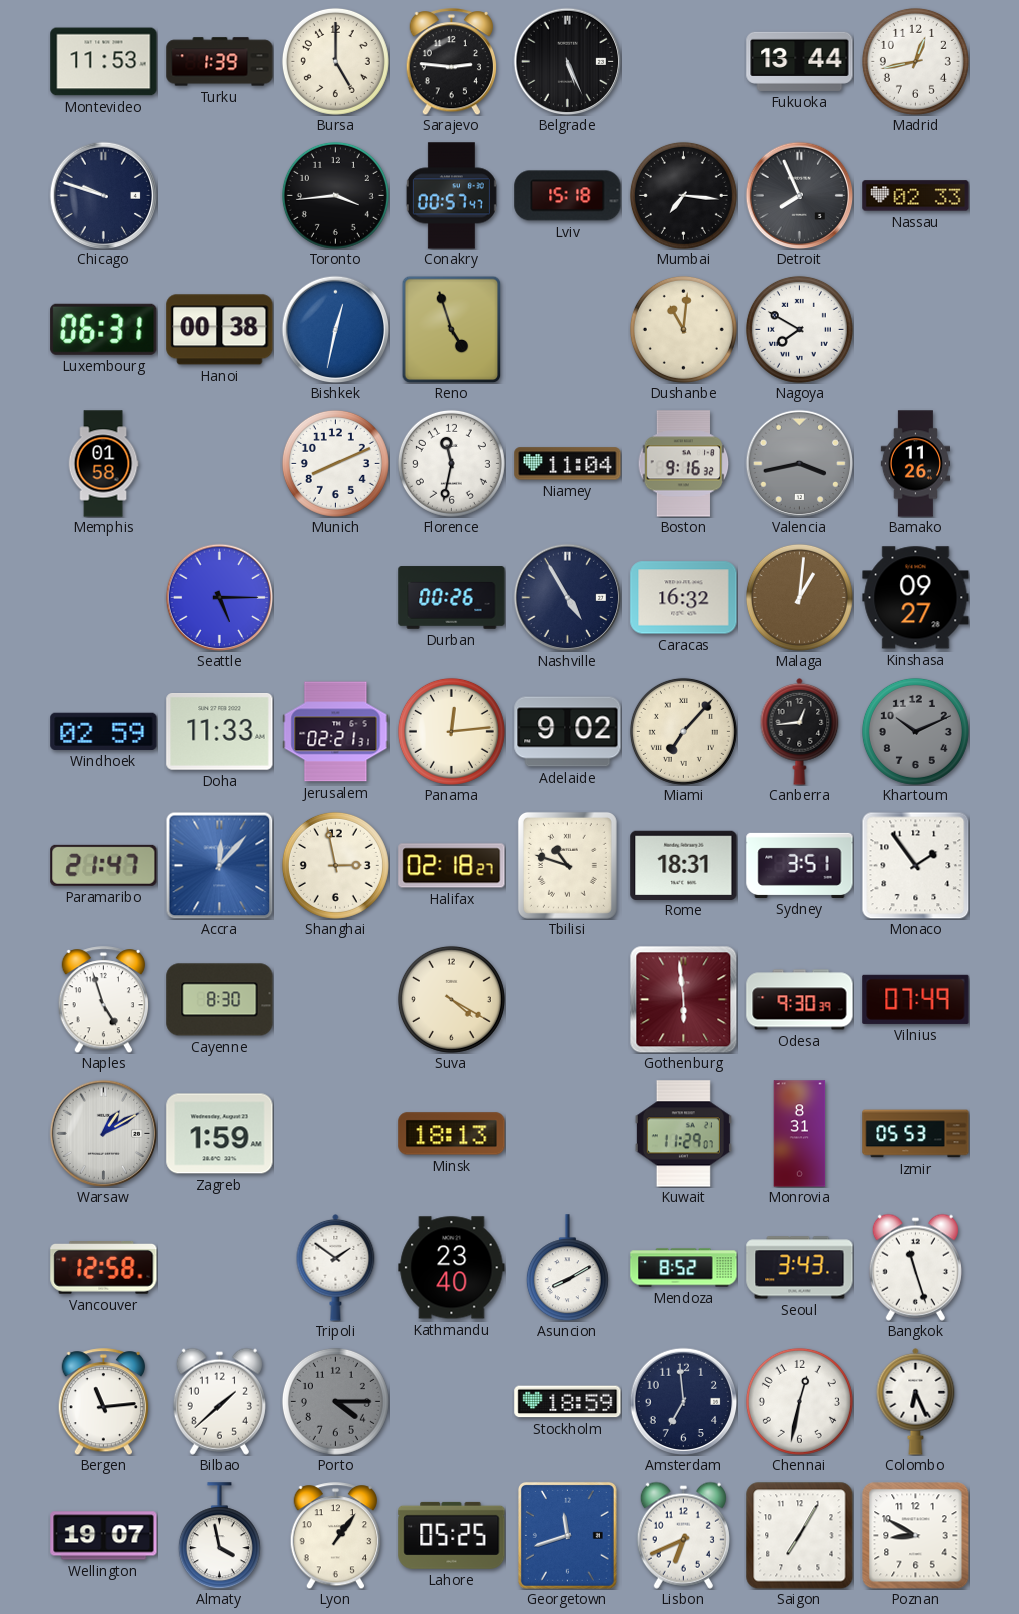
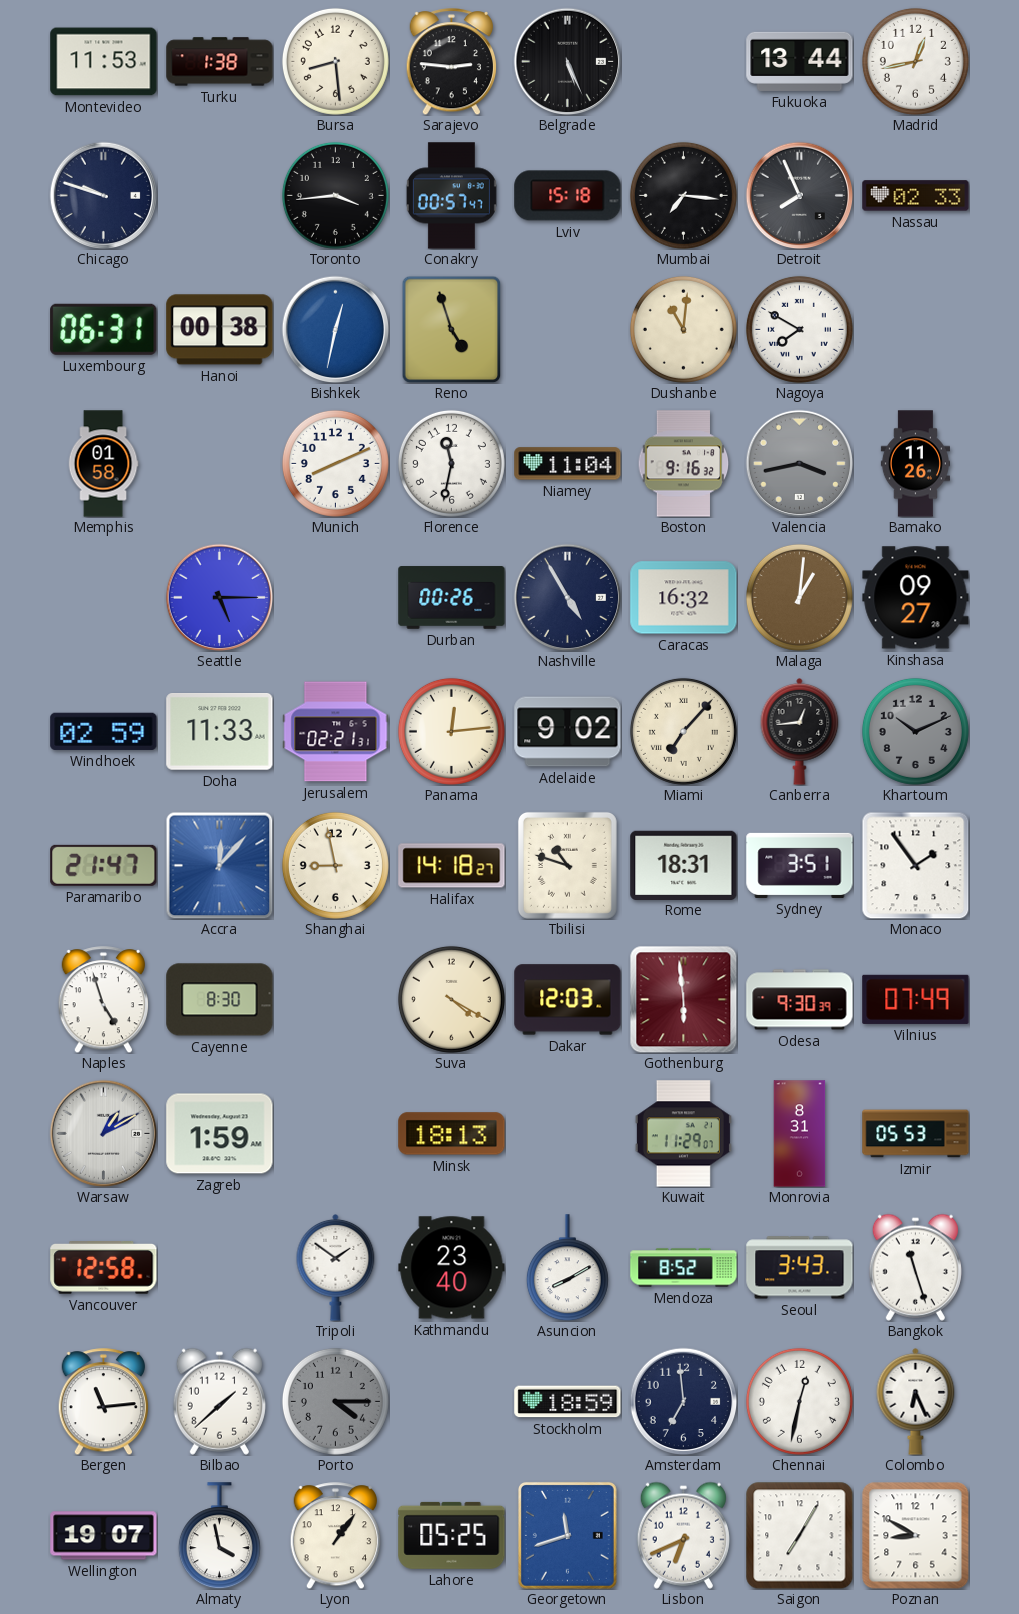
Turku: 1:39 -> 1:38 (220, 62)
Bursa: 5:00 -> 8:29 (335, 61)
Shanghai: 2:58 -> 8:58 (335, 865)
Halifax: 02:18 -> 14:18 (452, 866)
Dakar: none -> 12:03 (568, 1000)
